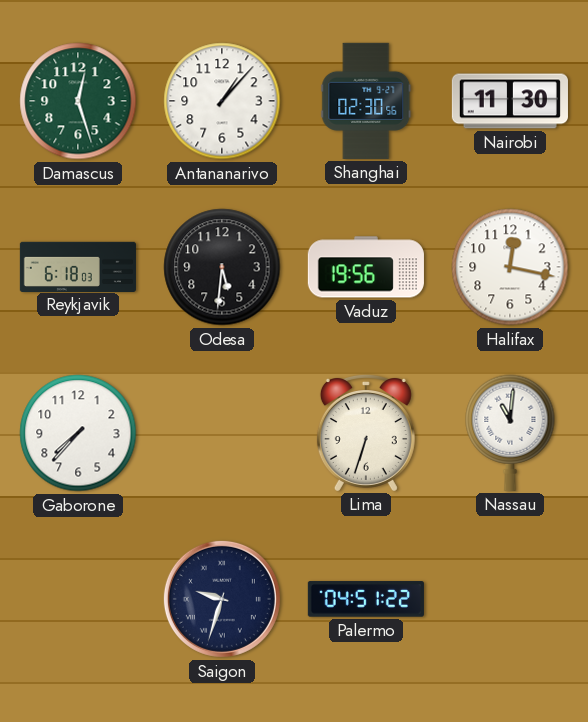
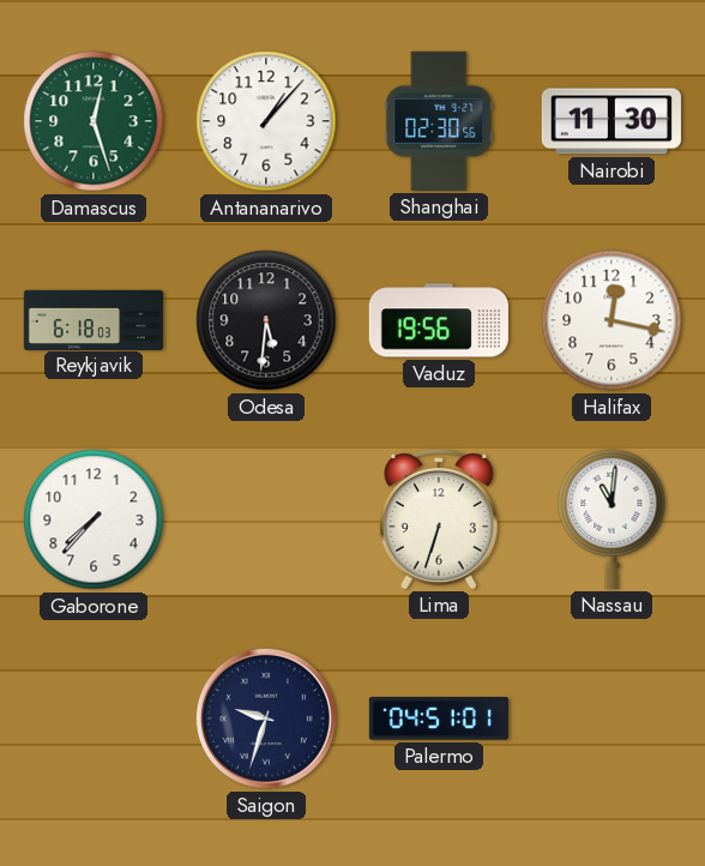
Palermo: 04:51:22 -> 04:51:01 (439, 718)
